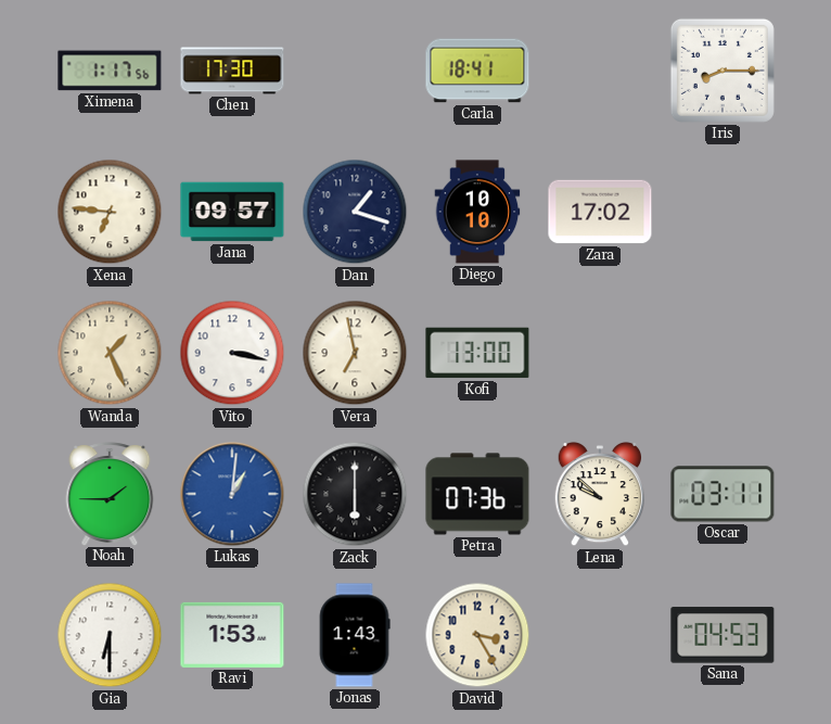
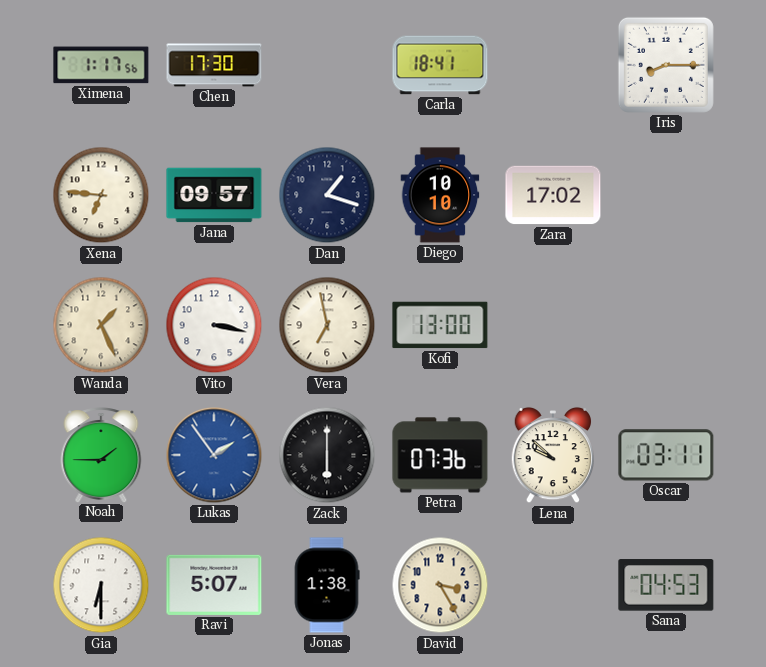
Lukas: 1:01 -> 1:54 (214, 455)
Ravi: 1:53 -> 5:07 (214, 585)
Jonas: 1:43 -> 1:38 (327, 585)
